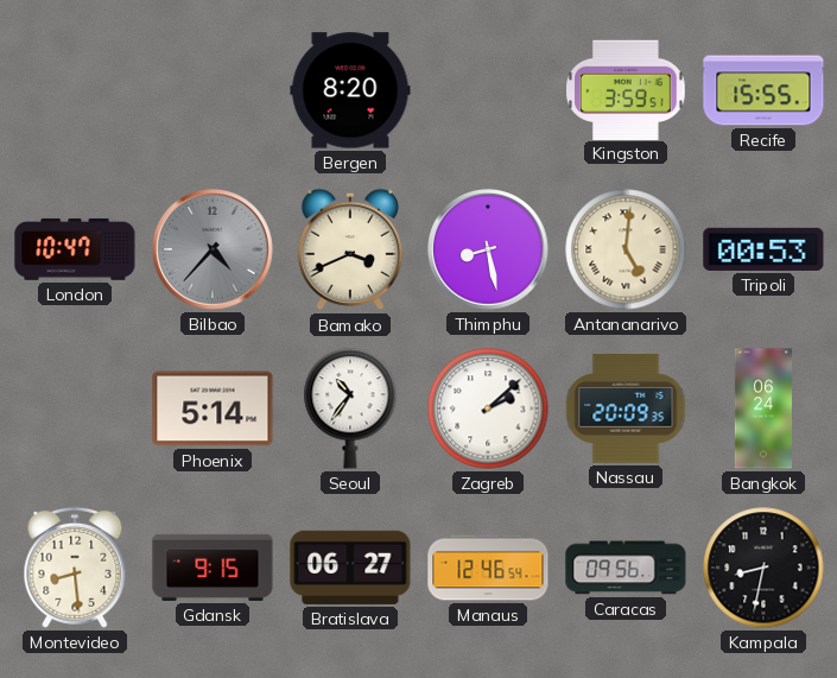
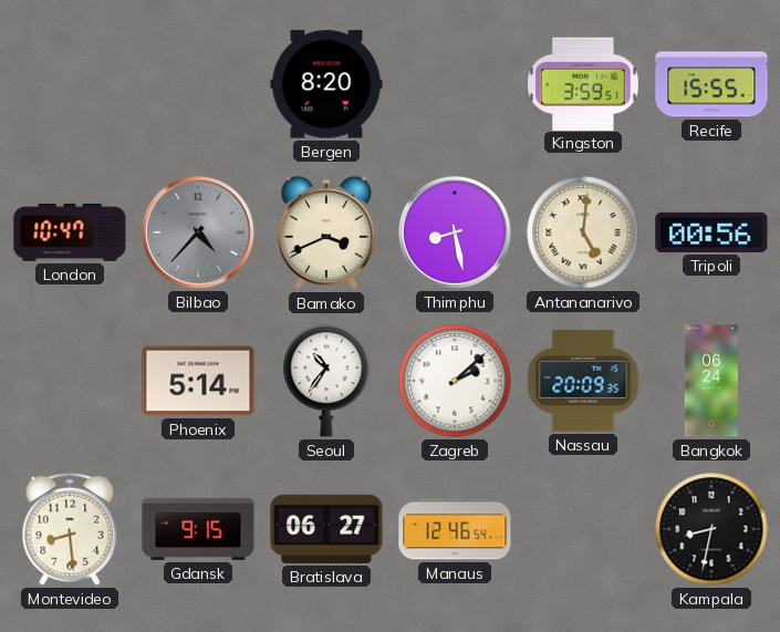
Tripoli: 00:53 -> 00:56 (711, 232)
Caracas: 09:56 -> none (626, 568)
